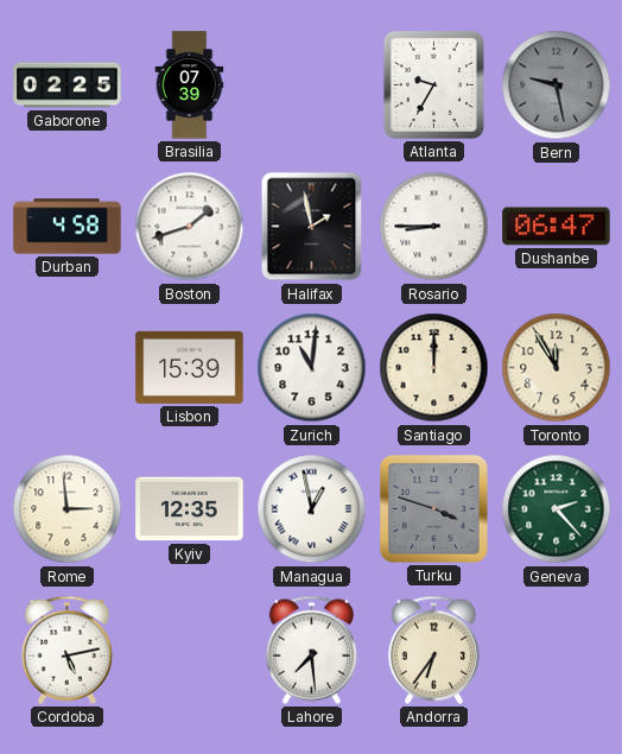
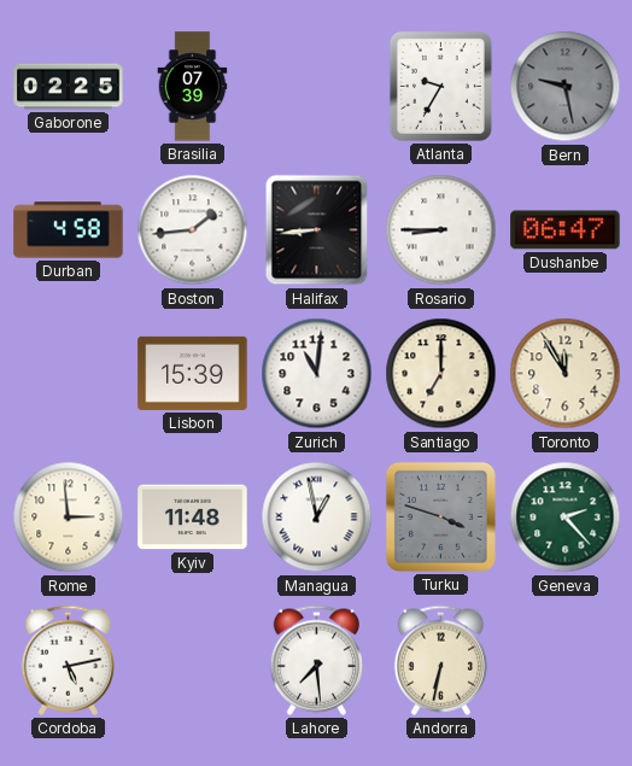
Boston: 1:42 -> 1:44 (193, 230)
Halifax: 1:58 -> 8:44 (317, 230)
Santiago: 12:00 -> 7:00 (441, 374)
Kyiv: 12:35 -> 11:48 (193, 518)
Andorra: 6:36 -> 6:32 (440, 660)
